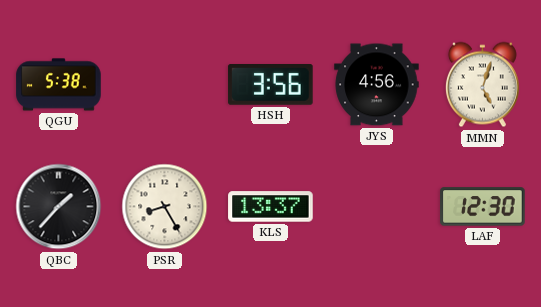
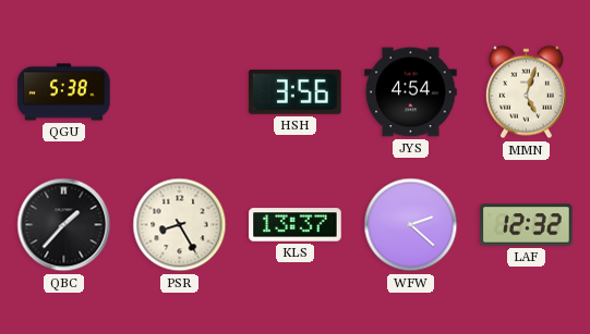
JYS: 4:56 -> 4:54 (411, 92)
WFW: none -> 2:22 (411, 225)
LAF: 12:30 -> 12:32 (527, 225)
